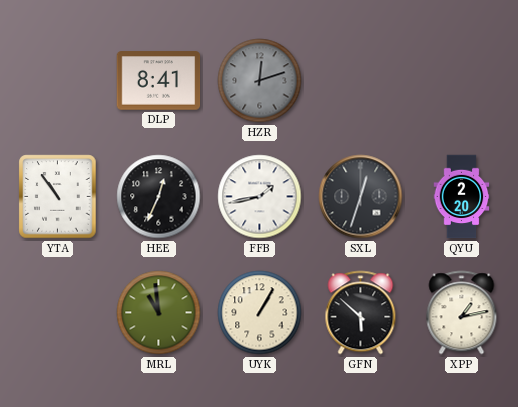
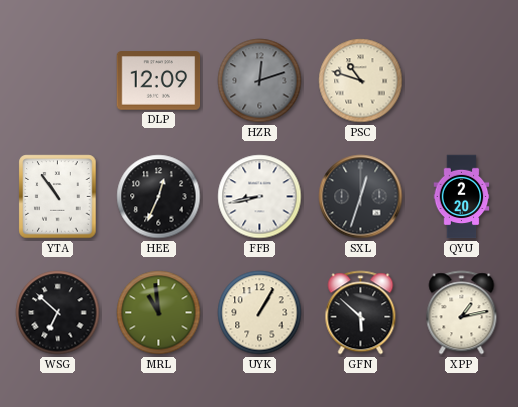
DLP: 8:41 -> 12:09 (159, 81)
PSC: none -> 10:48 (361, 81)
FFB: 1:43 -> 8:43 (260, 197)
WSG: none -> 6:52 (58, 313)
